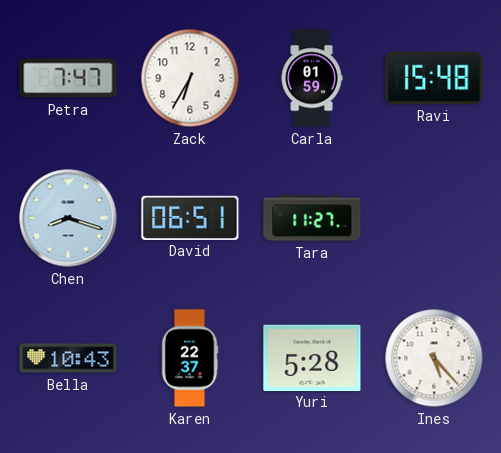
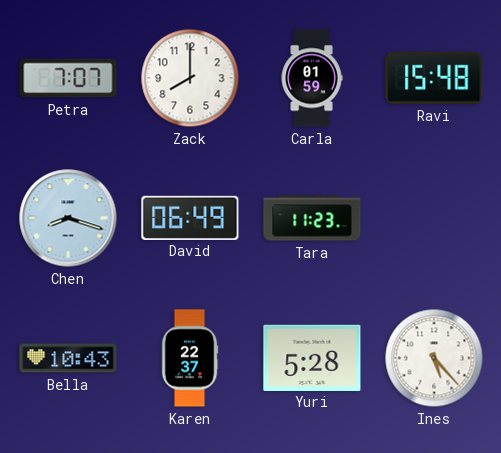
Petra: 7:47 -> 7:07 (68, 78)
Zack: 6:35 -> 8:00 (190, 78)
David: 06:51 -> 06:49 (190, 217)
Tara: 11:27 -> 11:23 (312, 218)
